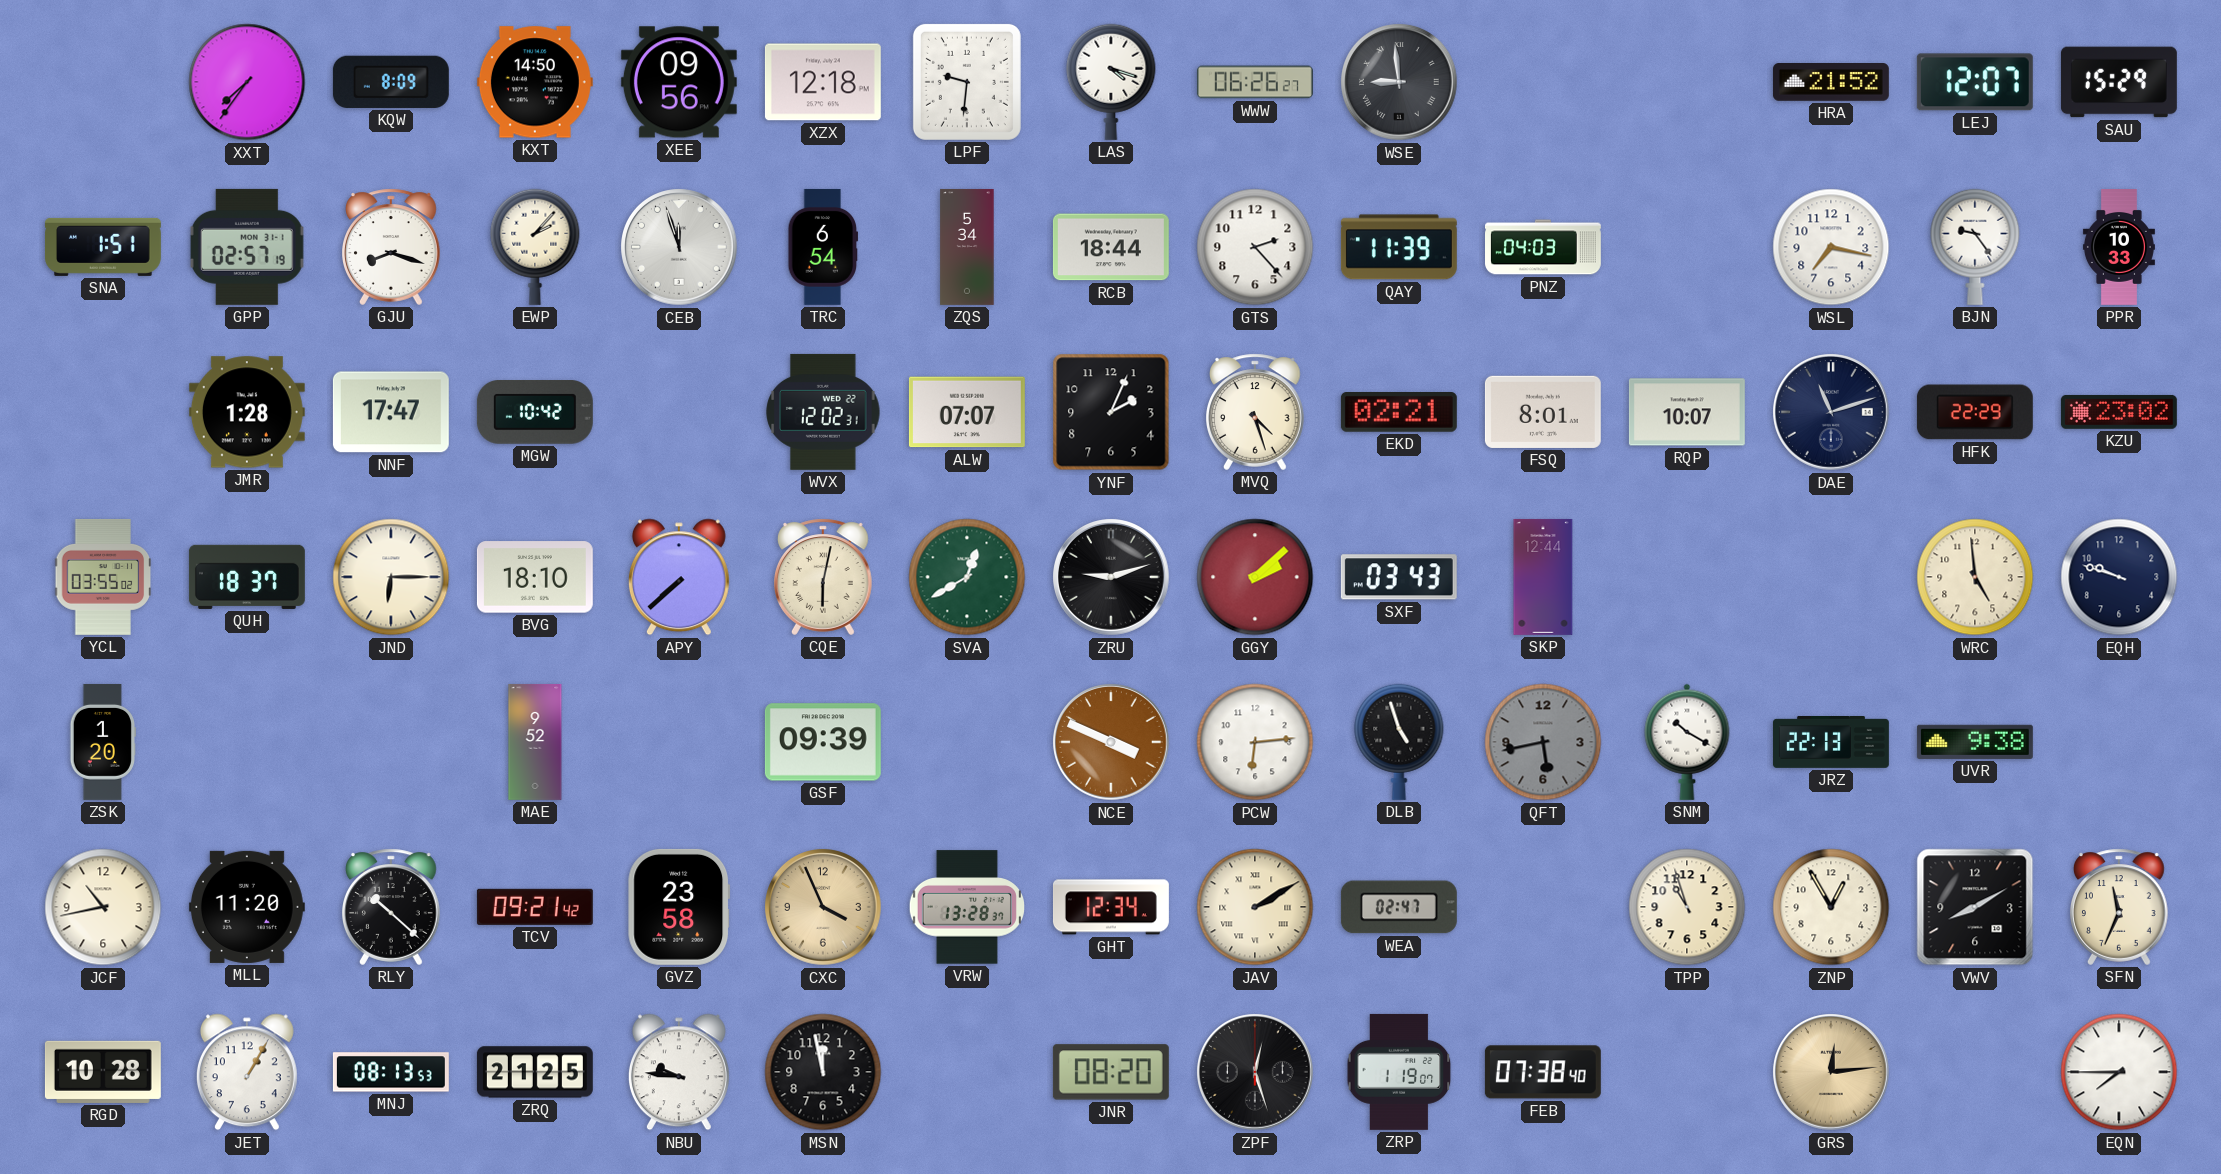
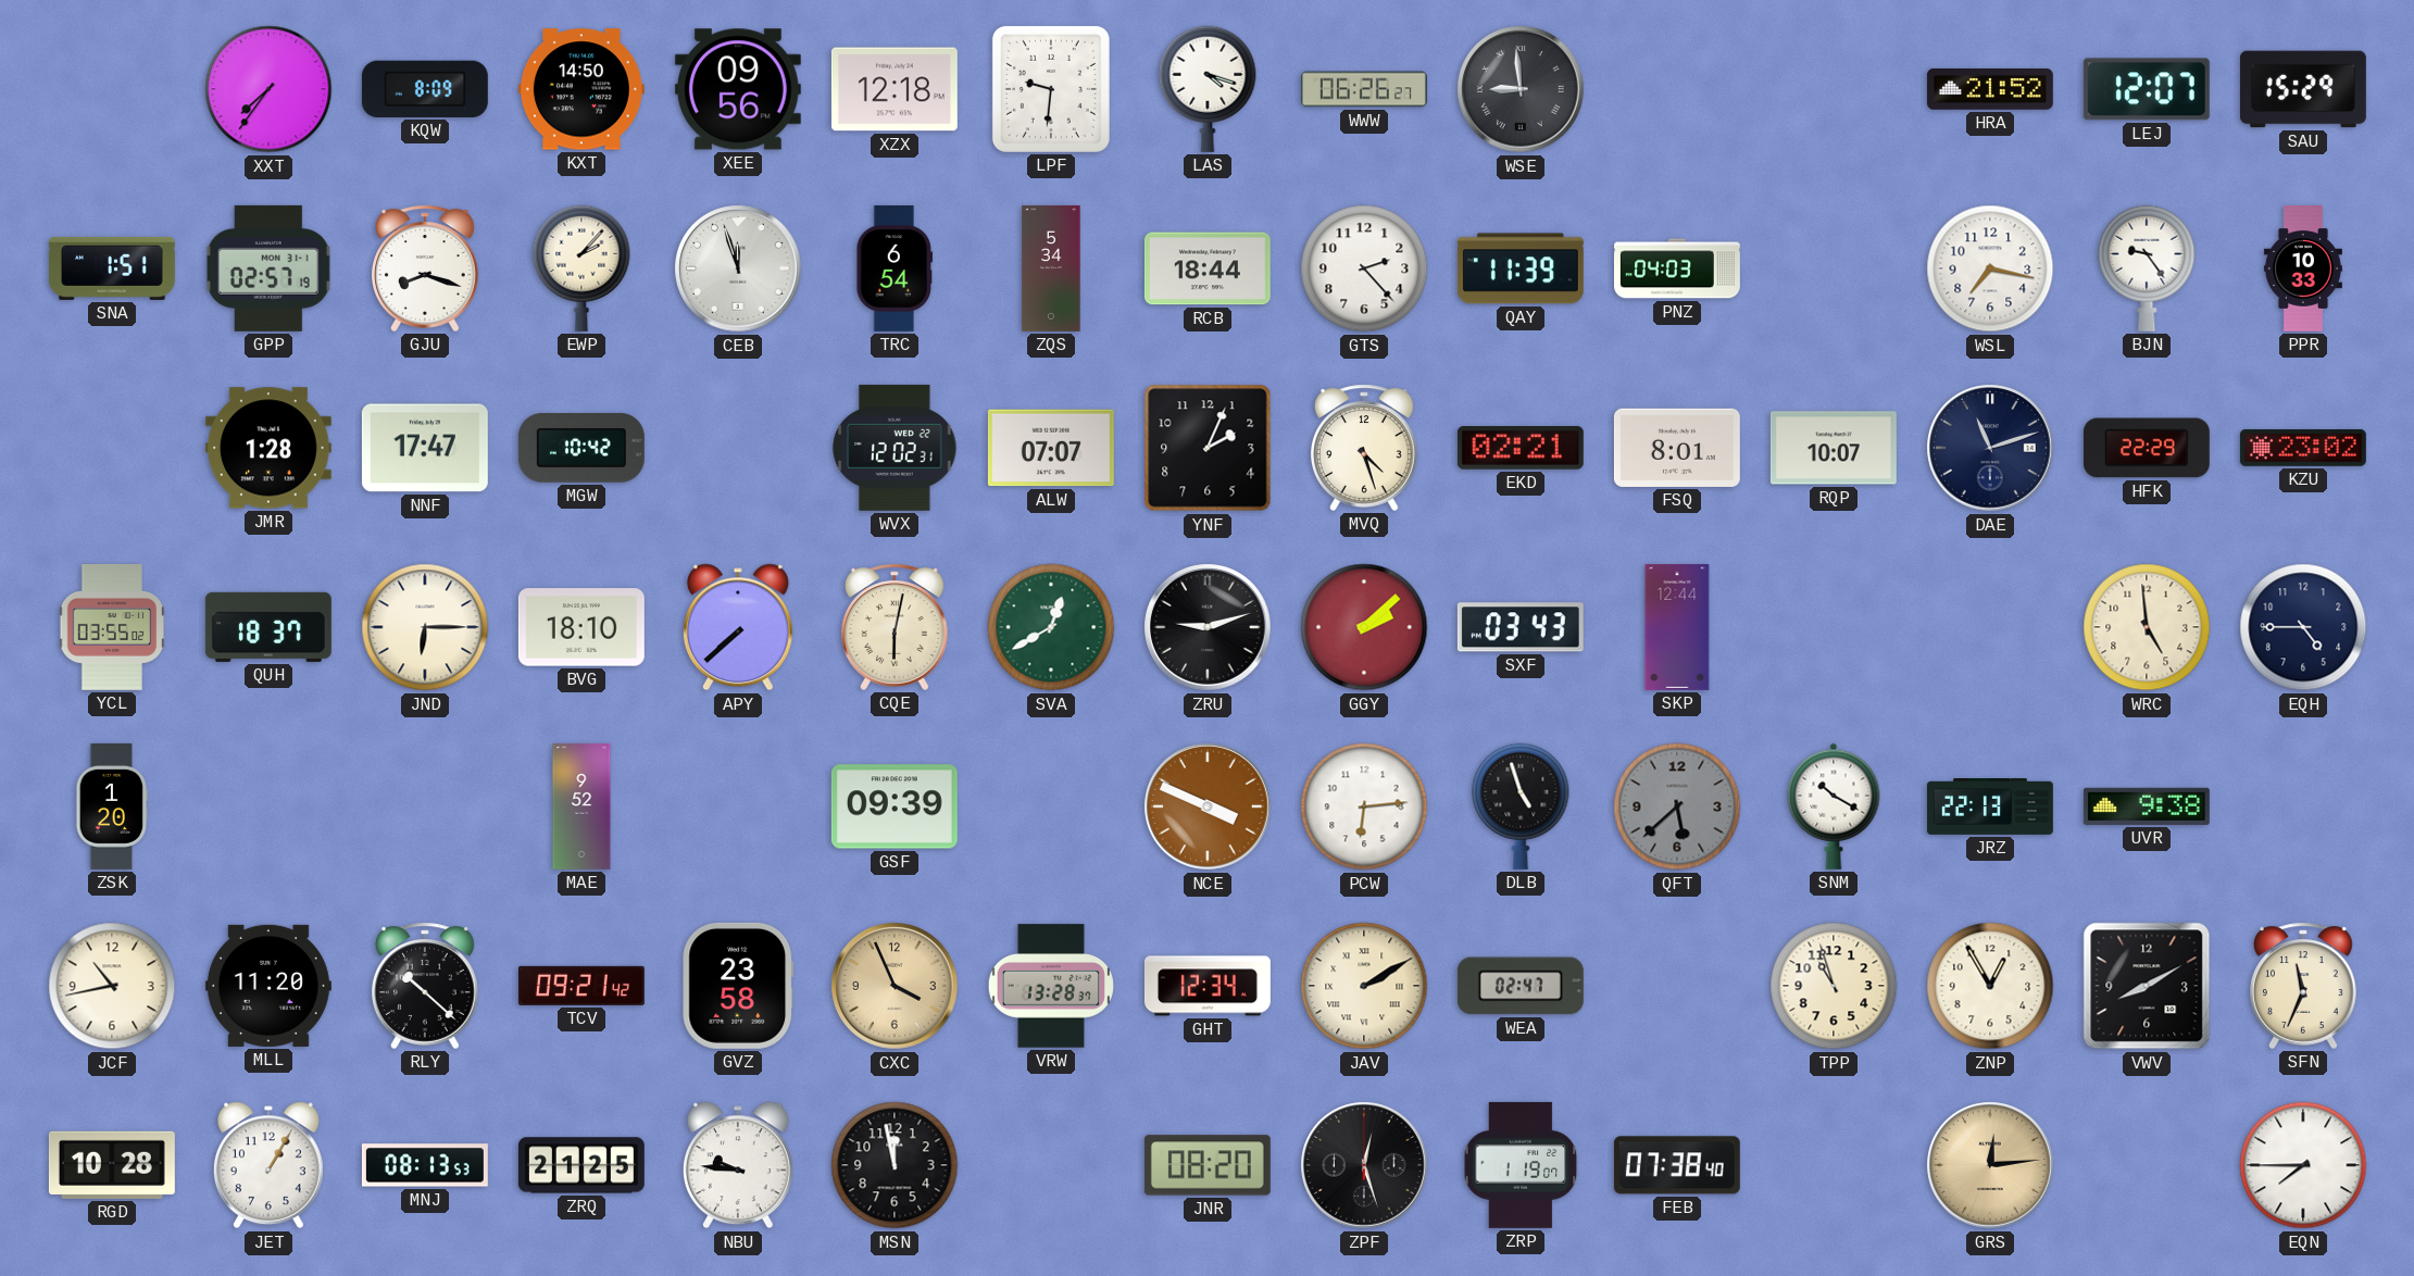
EQH: 9:48 -> 4:45 (2303, 627)
QFT: 5:43 -> 5:38 (1677, 806)
